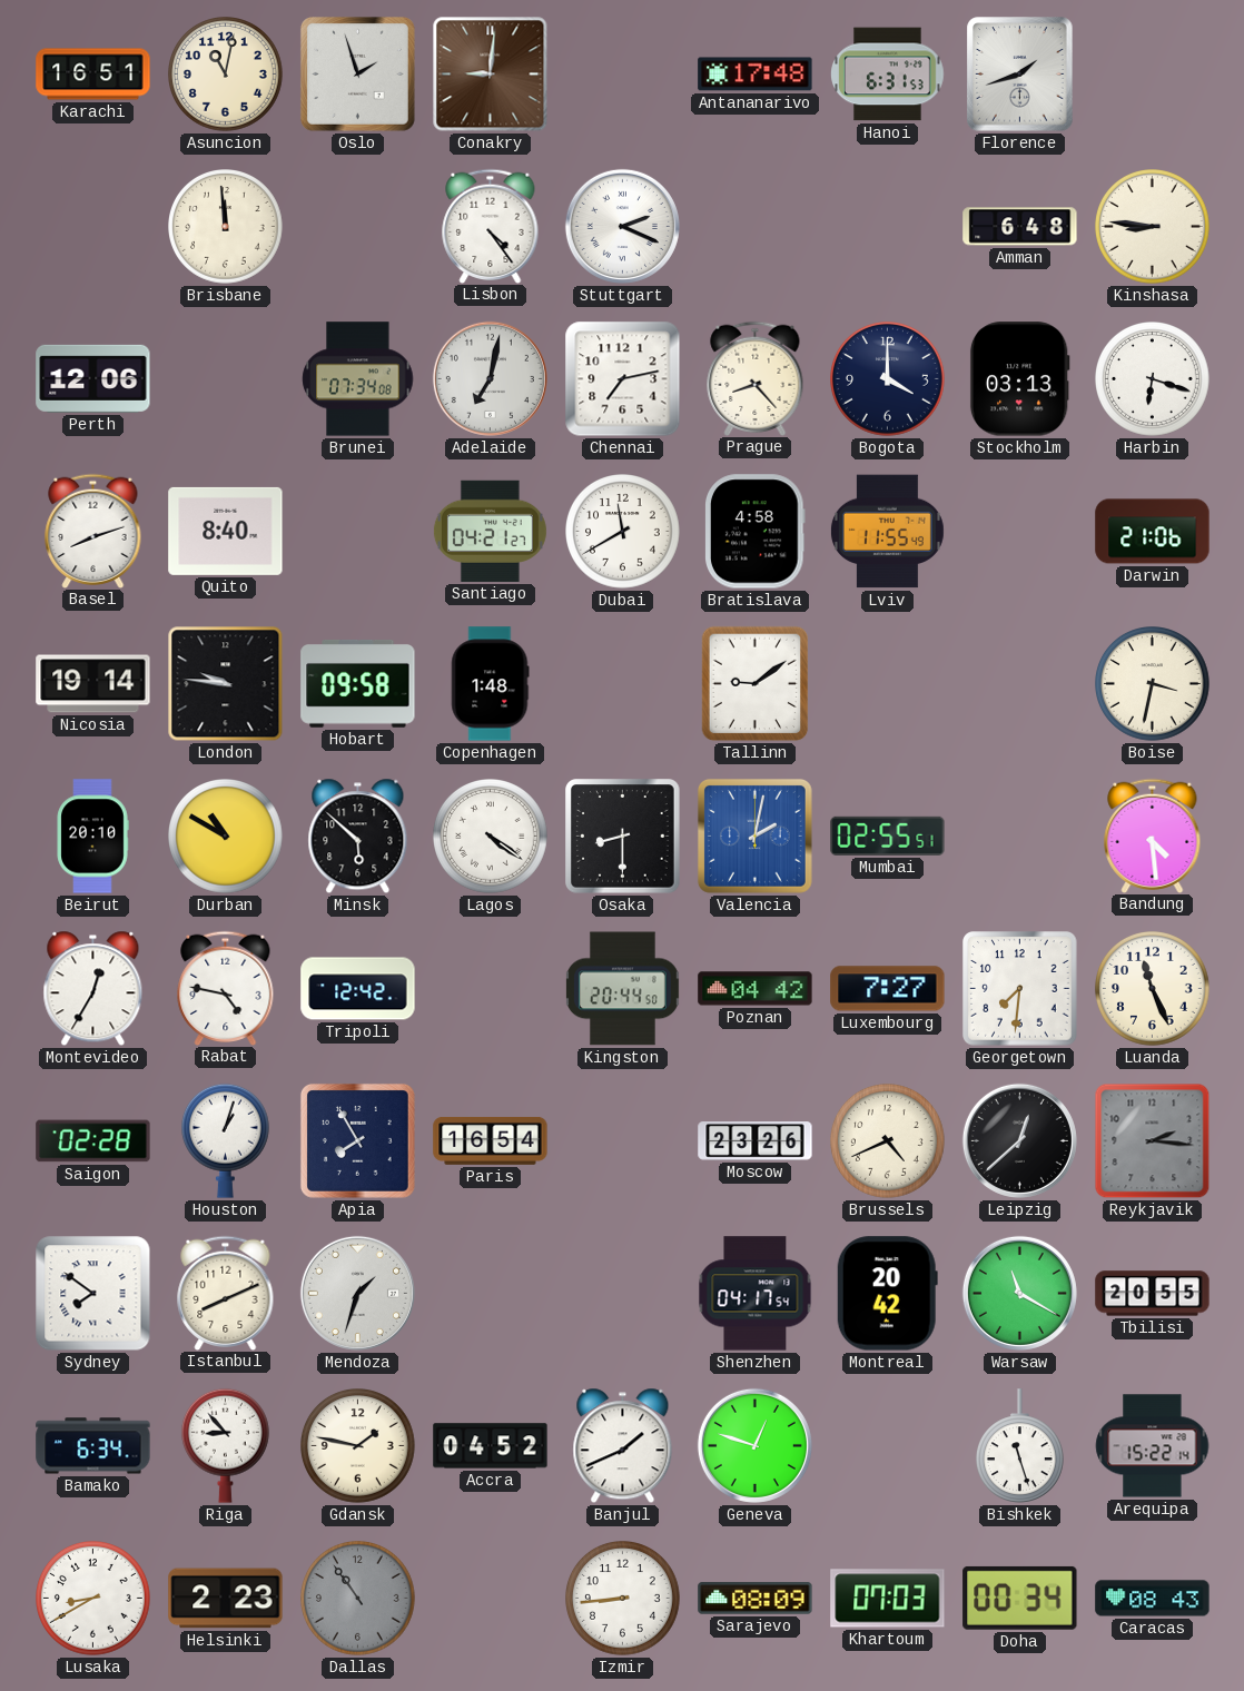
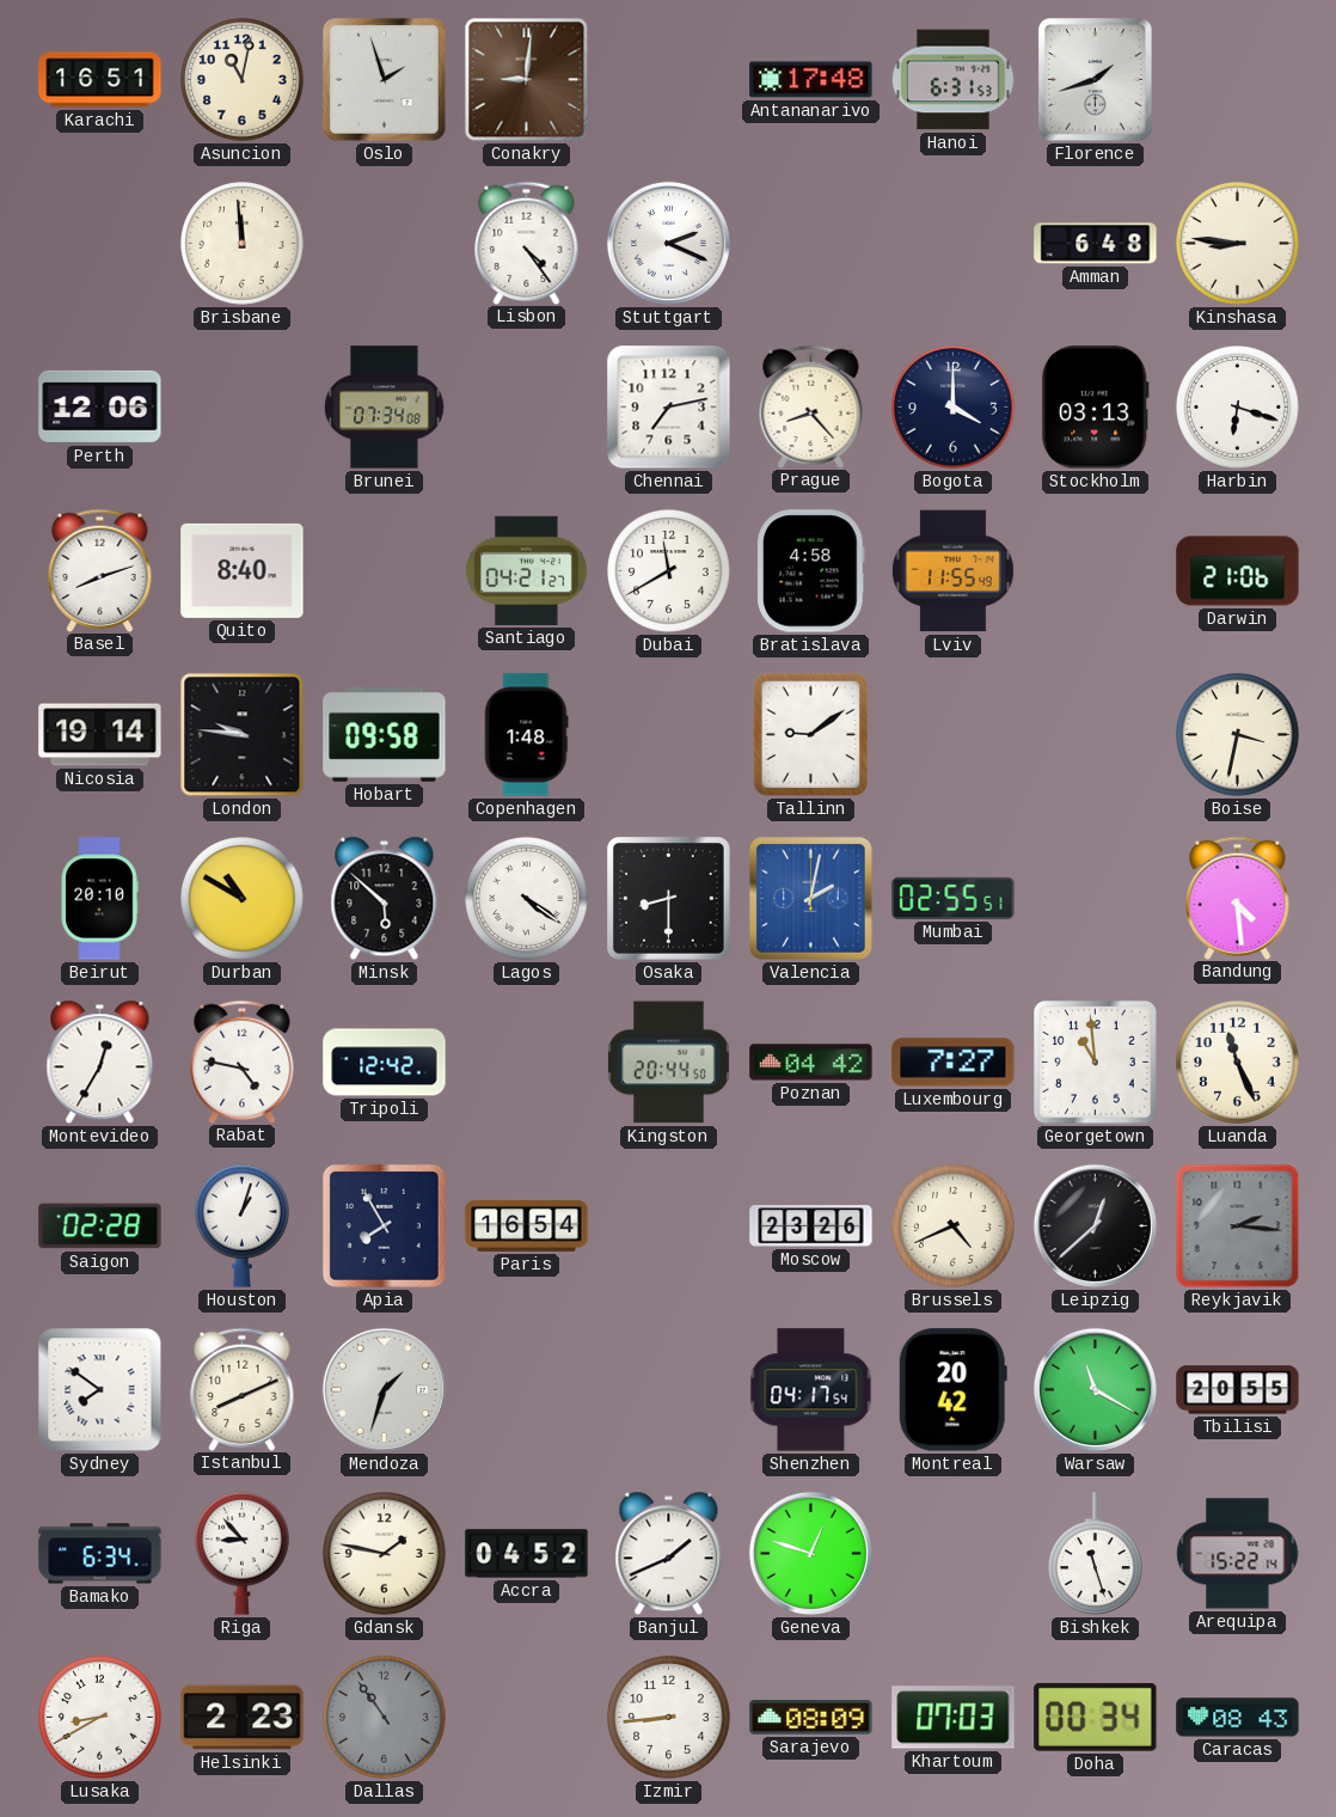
Adelaide: 7:02 -> none (490, 378)
Georgetown: 7:31 -> 10:59 (1096, 1063)
